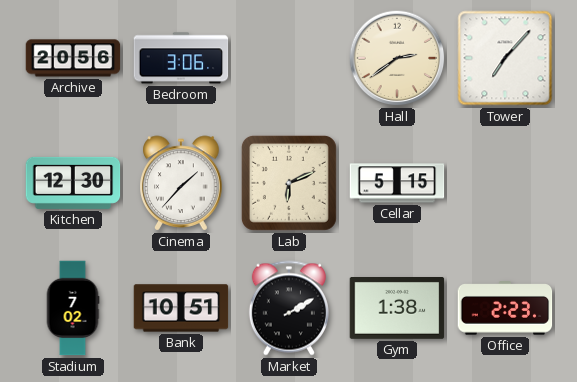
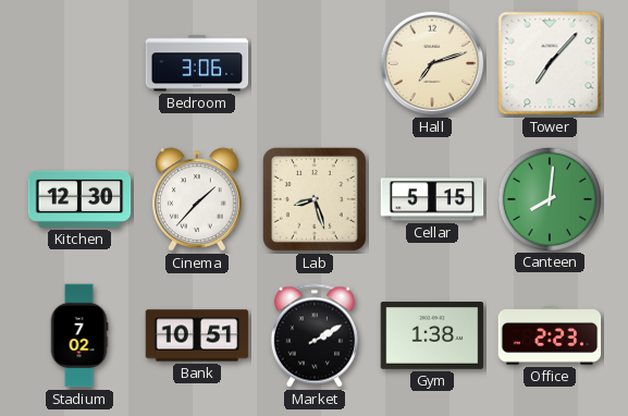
Archive: 20:56 -> none (73, 58)
Hall: 2:39 -> 7:12 (432, 63)
Lab: 6:11 -> 8:27 (315, 199)
Canteen: none -> 8:01 (549, 198)
